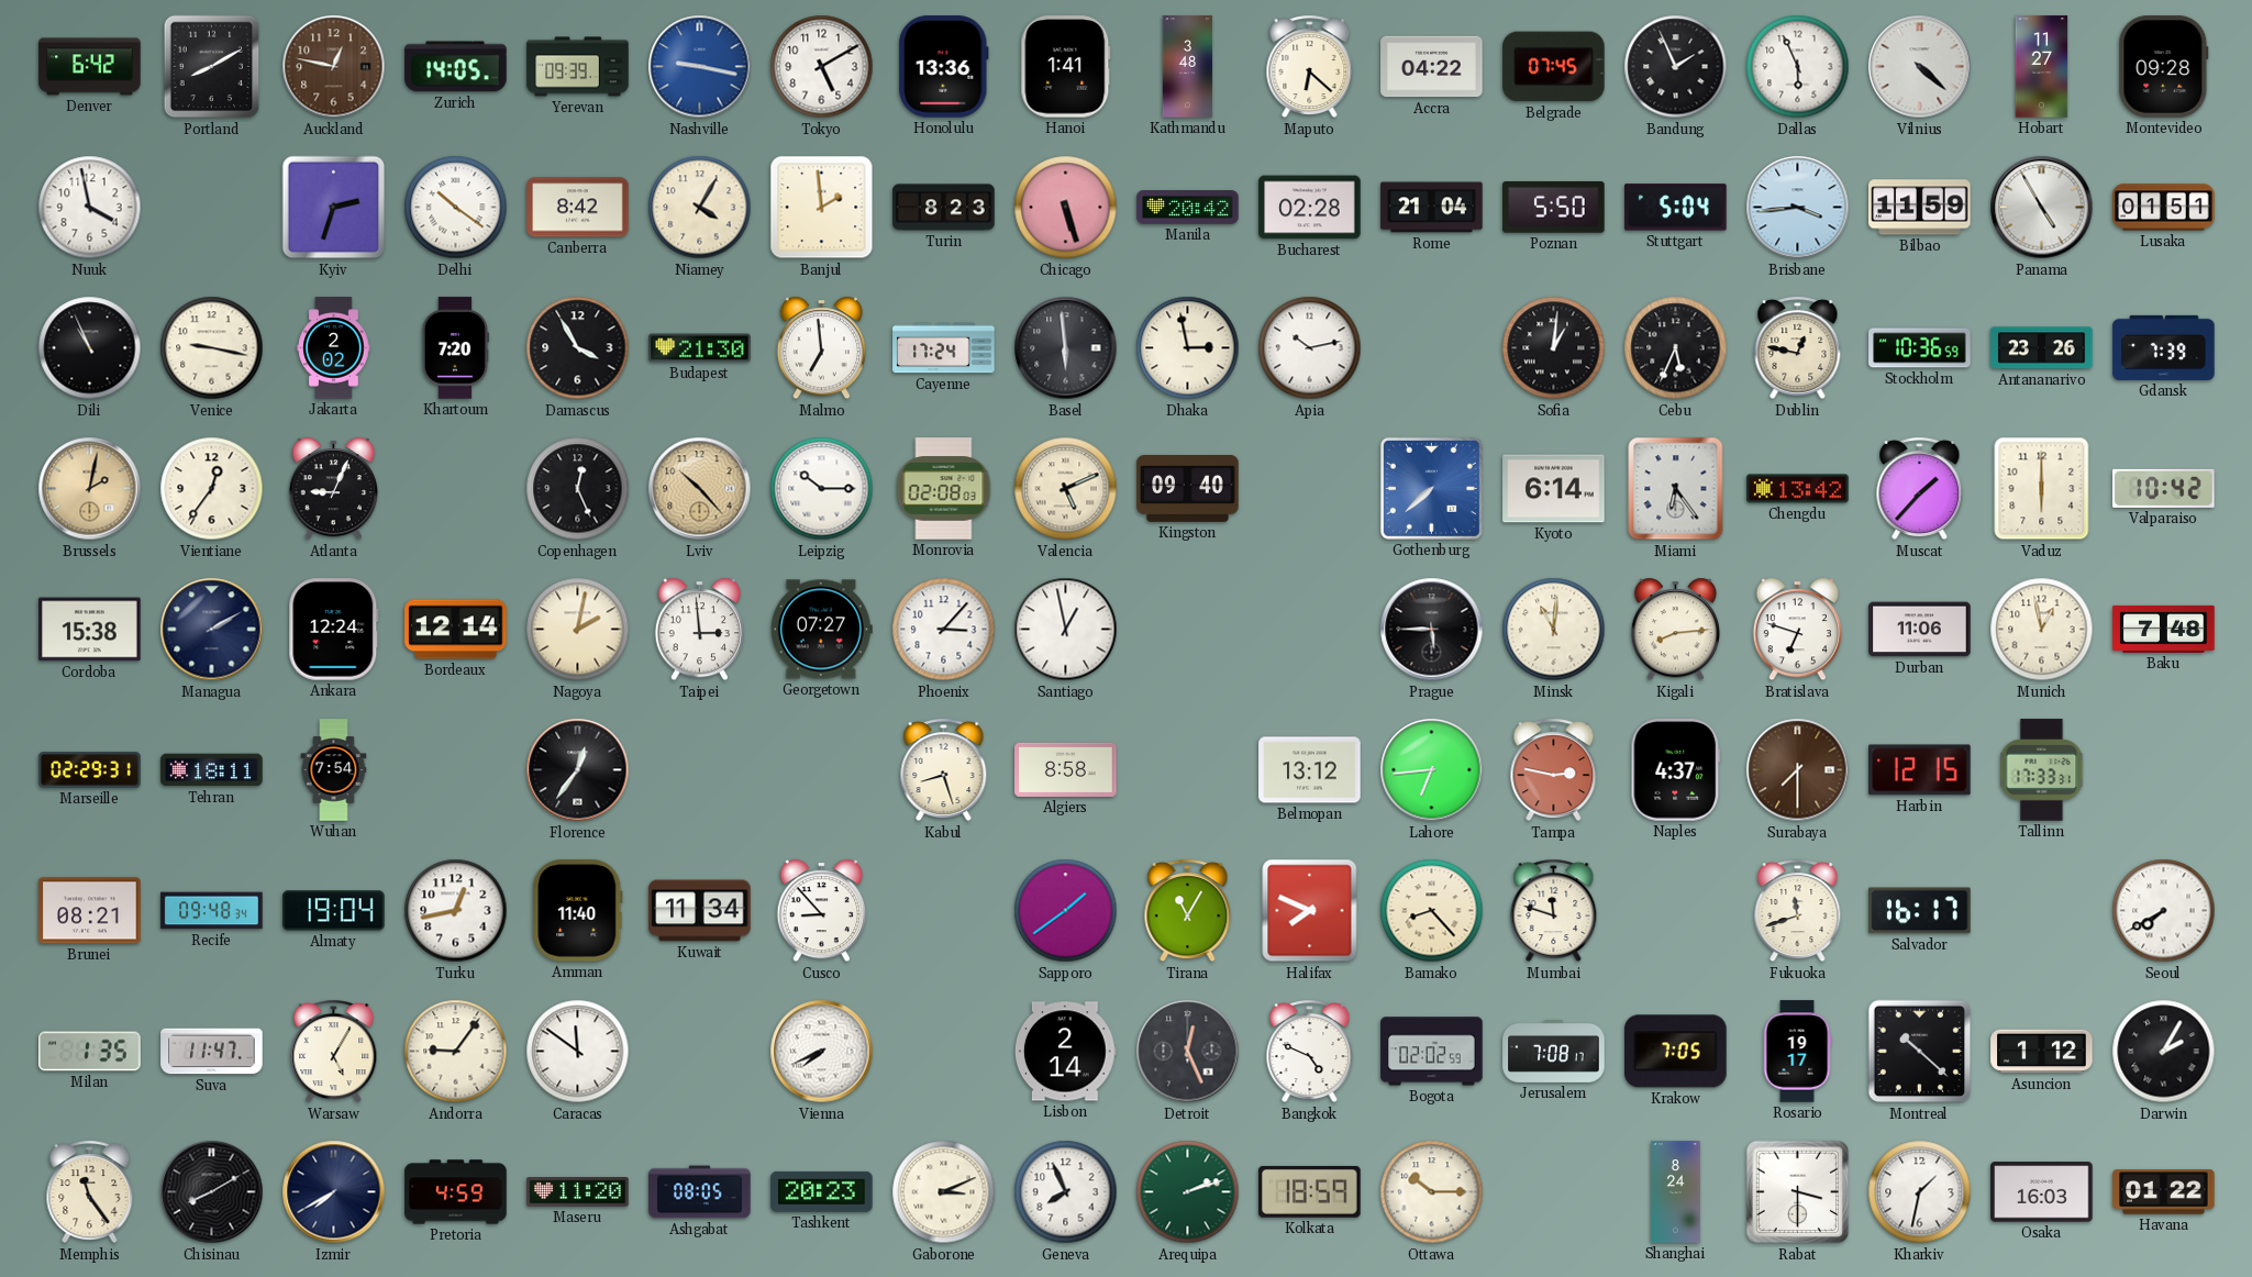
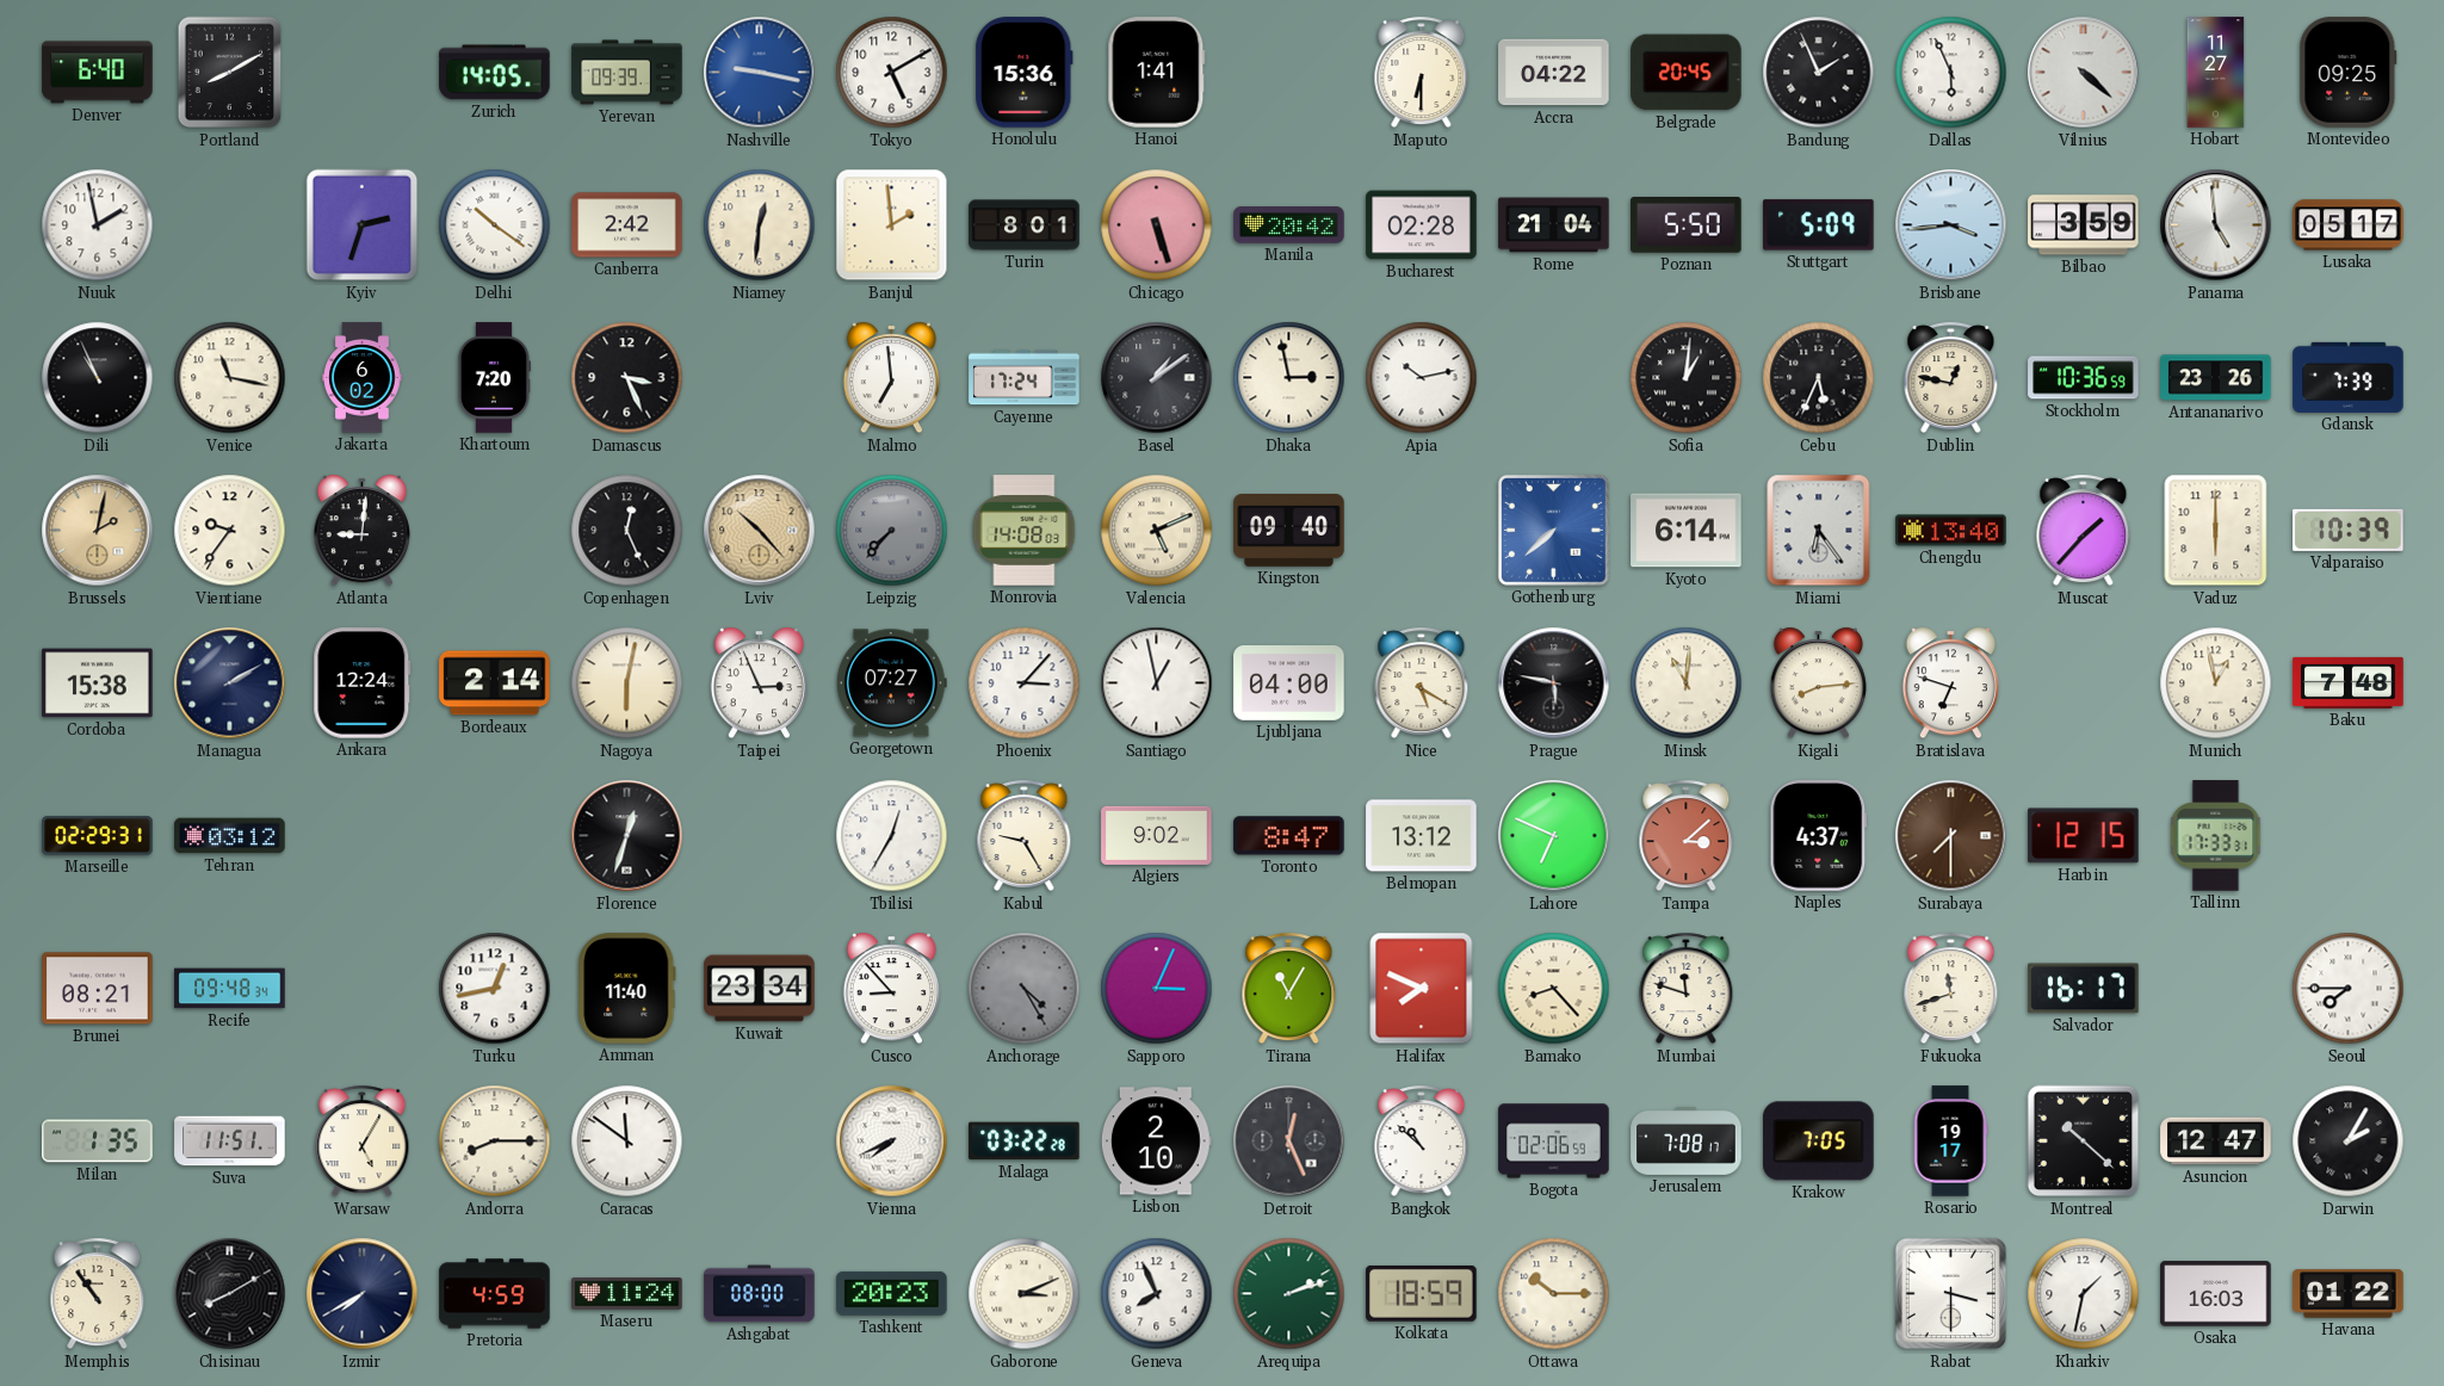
Denver: 6:42 -> 6:40 (98, 73)
Auckland: 12:47 -> none (334, 67)
Honolulu: 13:36 -> 15:36 (1025, 73)
Kathmandu: 3:48 -> none (1188, 67)
Maputo: 6:22 -> 6:30 (1422, 73)
Belgrade: 07:45 -> 20:45 (1687, 73)
Montevideo: 09:28 -> 09:25 (2349, 73)
Nuuk: 3:58 -> 1:58 (98, 225)
Canberra: 8:42 -> 2:42 (627, 225)
Niamey: 4:05 -> 12:31 (760, 225)
Turin: 8:23 -> 8:01 (1025, 225)
Stuttgart: 5:04 -> 5:09 (1819, 225)
Bilbao: 11:59 -> 3:59 (2084, 225)
Panama: 4:55 -> 4:59 (2216, 225)
Lusaka: 01:51 -> 05:17 (2349, 225)
Venice: 9:17 -> 11:17 (230, 378)
Jakarta: 2:02 -> 6:02 (363, 378)
Damascus: 3:55 -> 3:26 (627, 378)
Budapest: 21:30 -> none (700, 348)
Basel: 5:59 -> 1:09 (1157, 378)
Vientiane: 12:36 -> 9:36 (230, 531)
Atlanta: 9:04 -> 9:01 (361, 531)
Leipzig: 10:15 -> 7:37 (892, 531)
Leipzig dial: white -> grey (892, 531)
Monrovia: 02:08 -> 14:08 (1025, 531)
Chengdu: 13:42 -> 13:40 (1951, 531)
Valparaiso: 10:42 -> 10:39 (2349, 530)
Bordeaux: 12:14 -> 2:14 (495, 683)
Nagoya: 2:02 -> 6:02 (627, 683)
Taipei: 2:59 -> 2:56 (759, 683)
Ljubljana: none -> 04:00 (1289, 683)
Nice: none -> 5:20 (1422, 683)
Prague: 5:45 -> 5:47 (1554, 683)
Durban: 11:06 -> none (1920, 630)
Tehran: 18:11 -> 03:12 (230, 836)
Wuhan: 7:54 -> none (334, 770)
Florence: 12:36 -> 12:33 (627, 836)
Tbilisi: none -> 12:35 (892, 836)
Kabul: 8:27 -> 9:25 (1025, 836)
Algiers: 8:58 -> 9:02 (1157, 835)
Toronto: none -> 8:47 (1289, 836)
Lahore: 6:44 -> 6:49 (1554, 836)
Tampa: 2:47 -> 3:08 (1687, 836)
Almaty: 19:04 -> none (334, 911)
Kuwait: 11:34 -> 23:34 (760, 989)
Anchorage: none -> 4:25 (1025, 989)
Sapporo: 1:39 -> 3:04 (1157, 989)
Seoul: 7:40 -> 7:45 (2349, 989)
Suva: 11:47 -> 11:51 (230, 1141)
Andorra: 9:06 -> 8:15 (495, 1141)
Malaga: none -> 03:22 (1025, 1141)
Lisbon: 2:14 -> 2:10 (1156, 1141)
Bangkok: 4:49 -> 10:52 (1422, 1141)
Bogota: 02:02 -> 02:06 (1554, 1141)
Asuncion: 1:12 -> 12:47 (2216, 1141)
Memphis: 11:24 -> 10:54 (98, 1294)
Maseru: 11:20 -> 11:24 (627, 1294)
Ashgabat: 08:05 -> 08:00 (760, 1294)
Shanghai: 8:24 -> none (1676, 1192)
